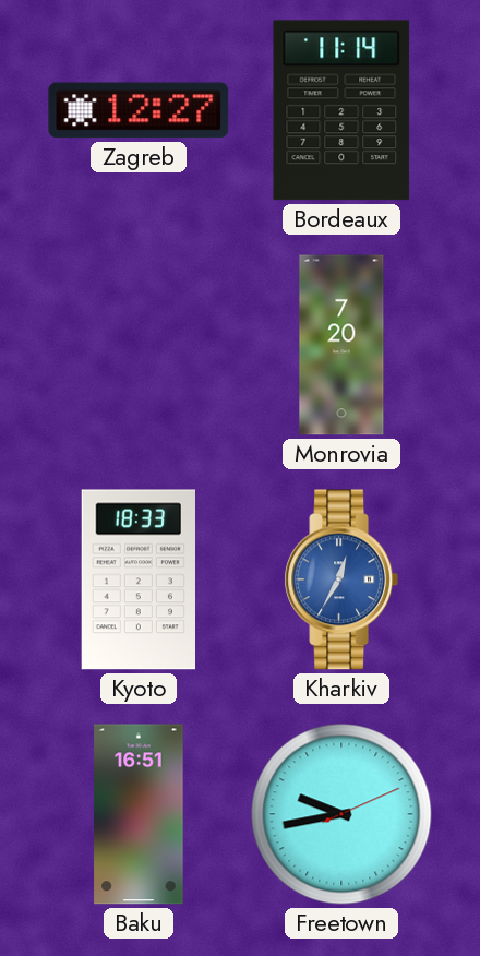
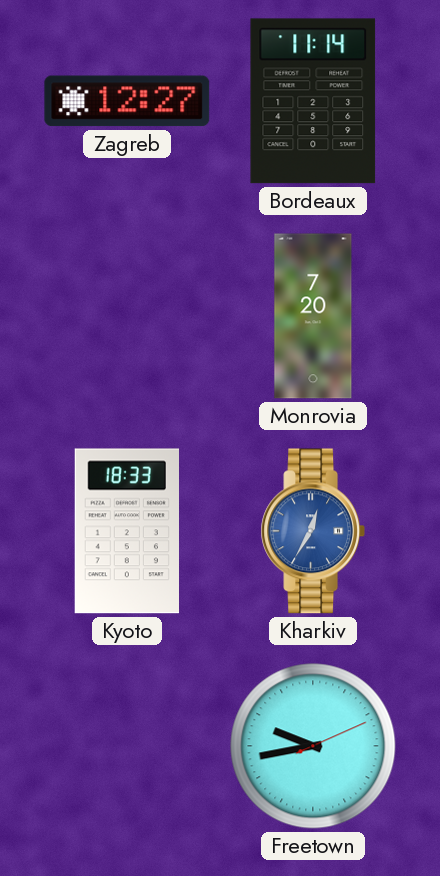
Baku: 16:51 -> none (139, 814)
